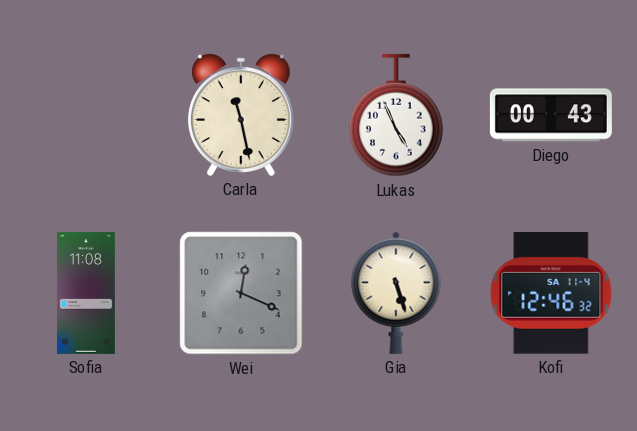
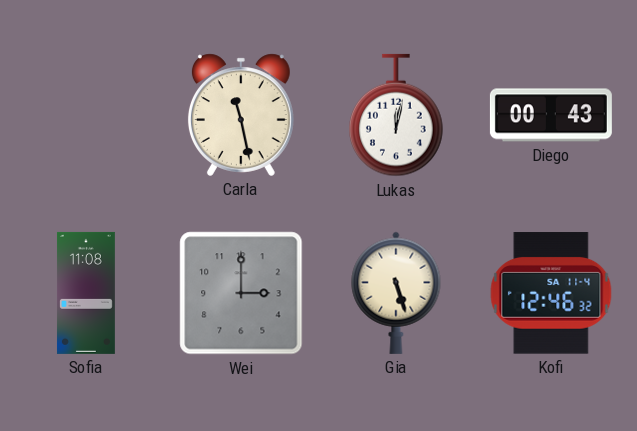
Lukas: 4:56 -> 12:02 (396, 115)
Wei: 12:19 -> 3:00 (241, 293)
